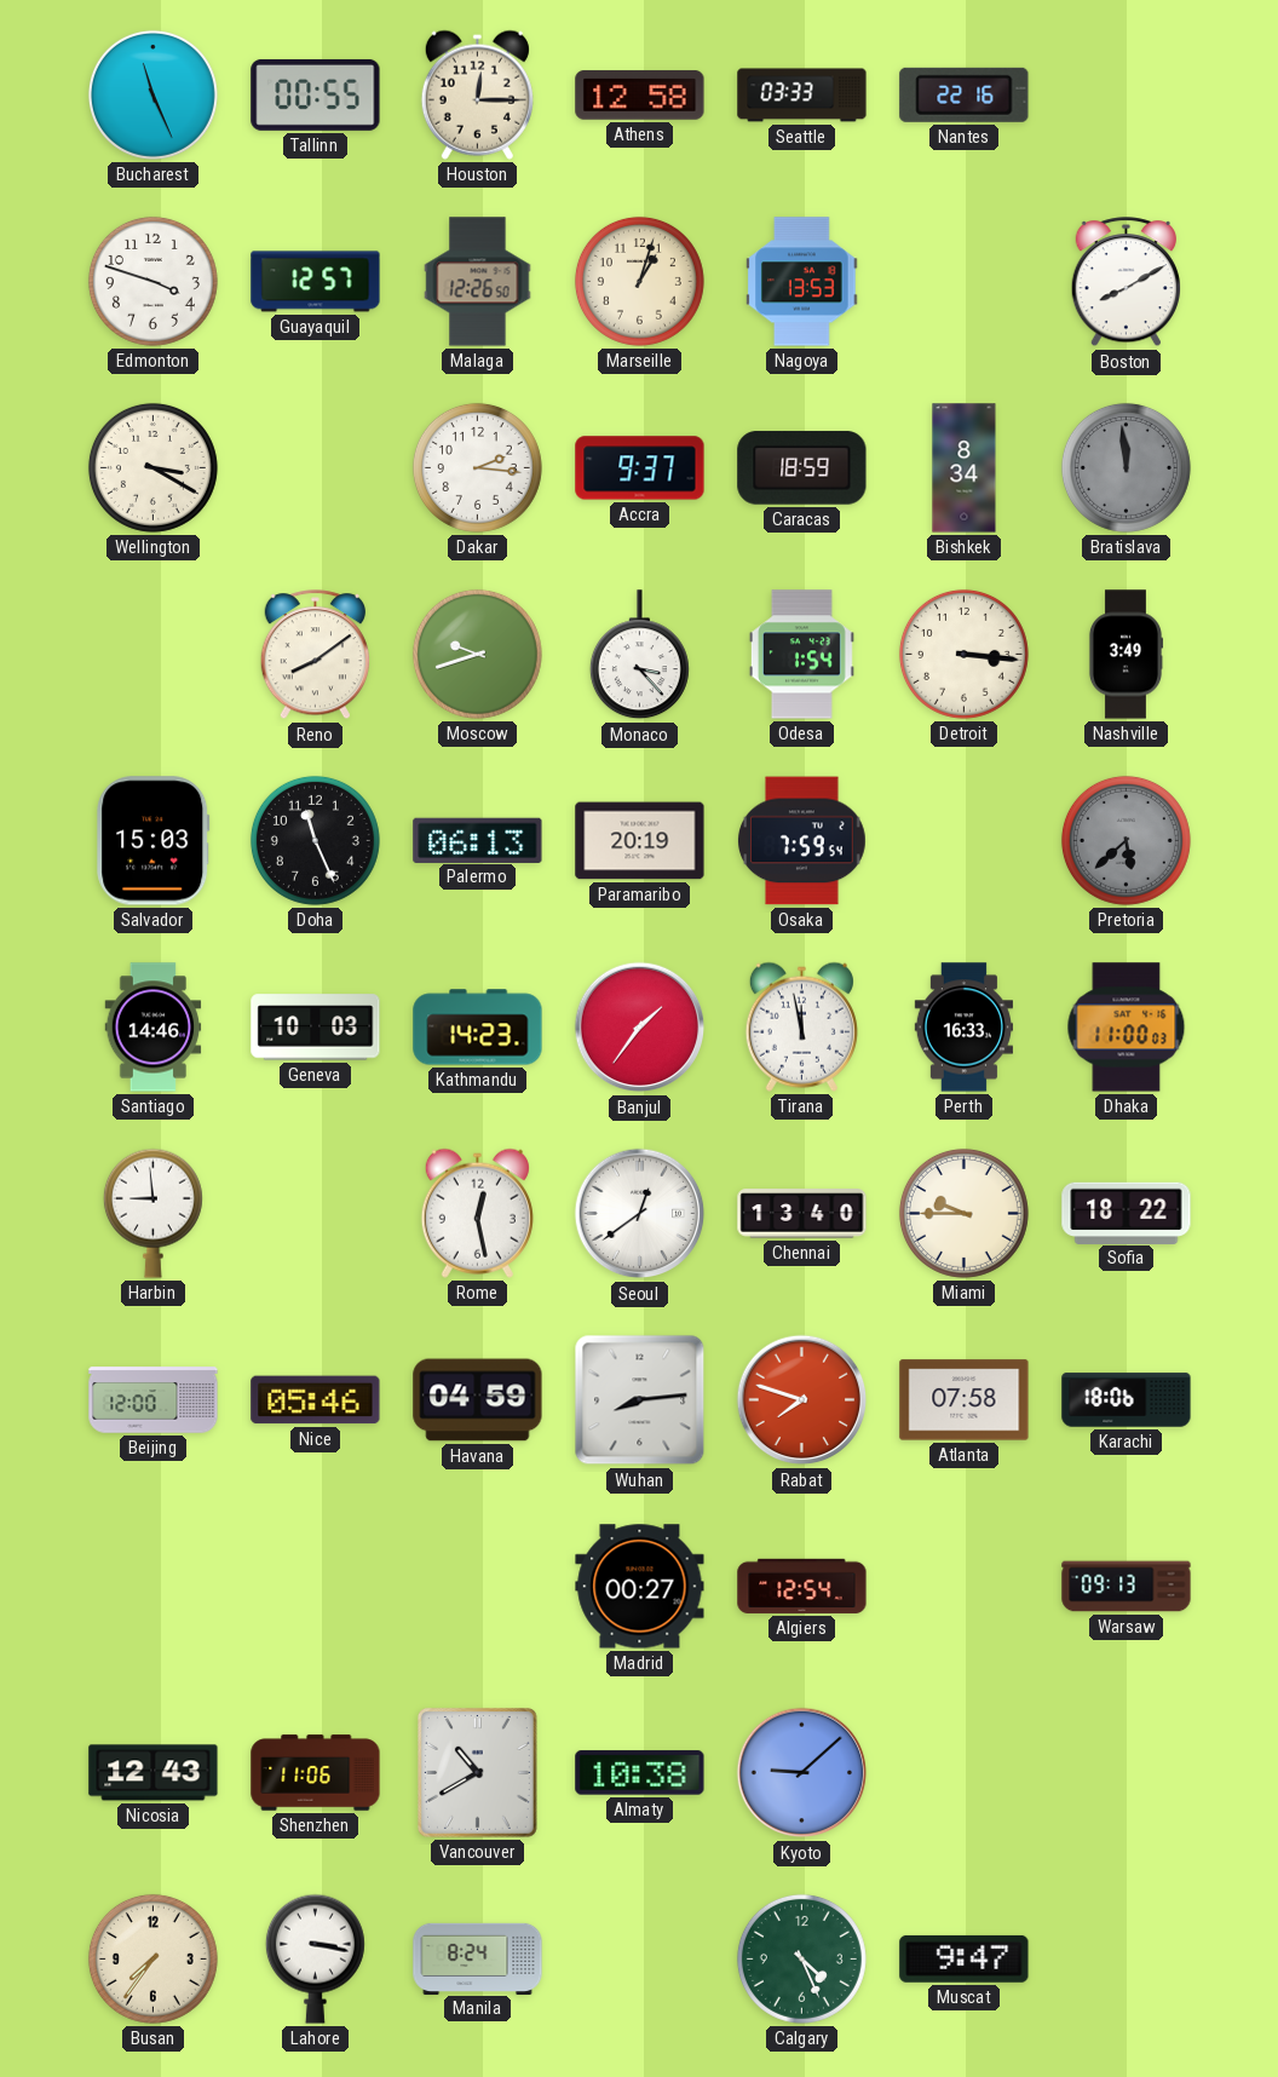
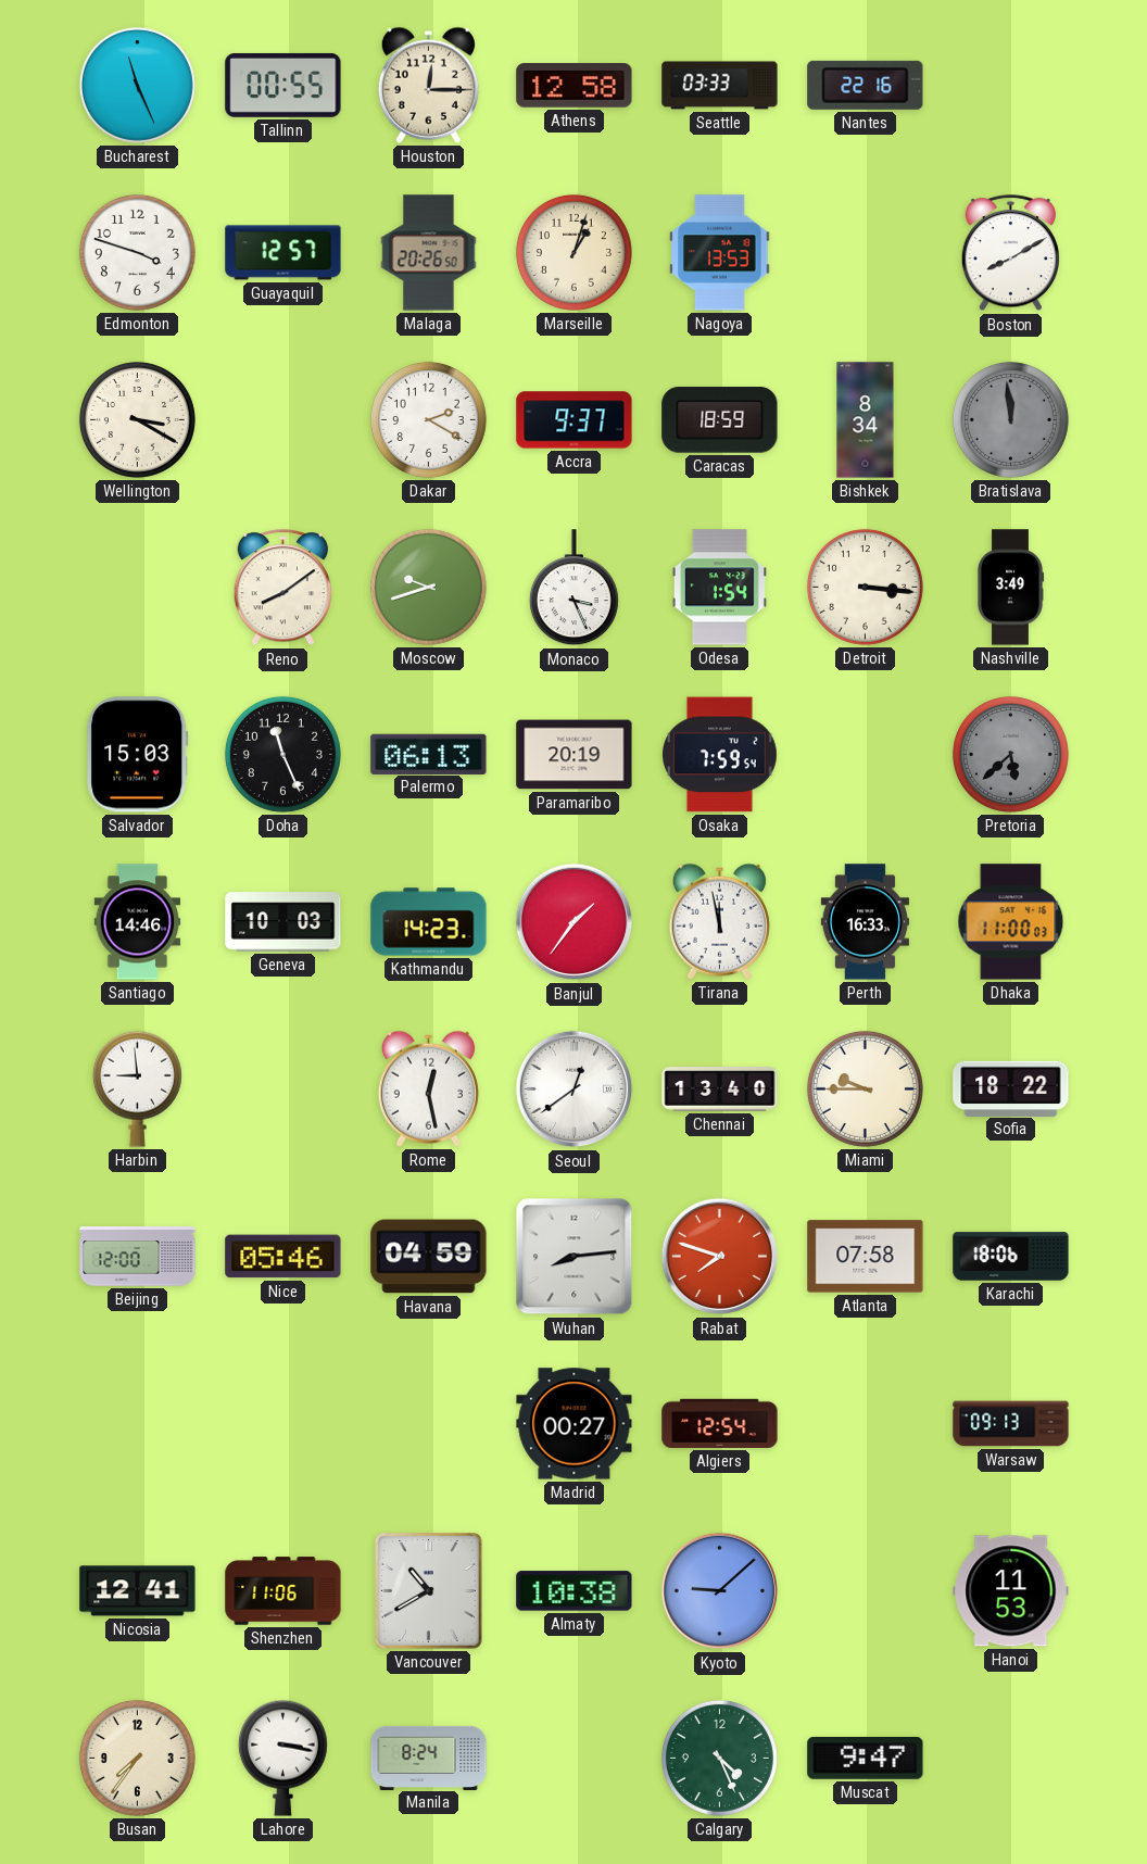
Malaga: 12:26 -> 20:26 (429, 253)
Dakar: 2:16 -> 2:20 (428, 419)
Monaco: 3:23 -> 3:26 (573, 588)
Nicosia: 12:43 -> 12:41 (138, 1591)
Hanoi: none -> 11:53 (1011, 1591)
